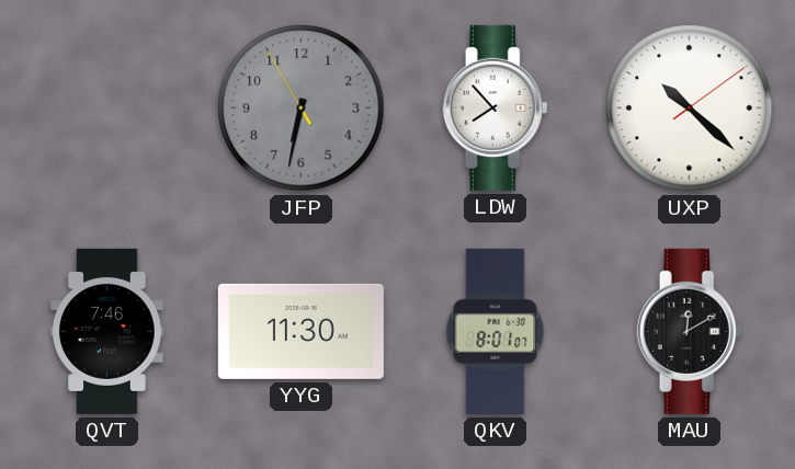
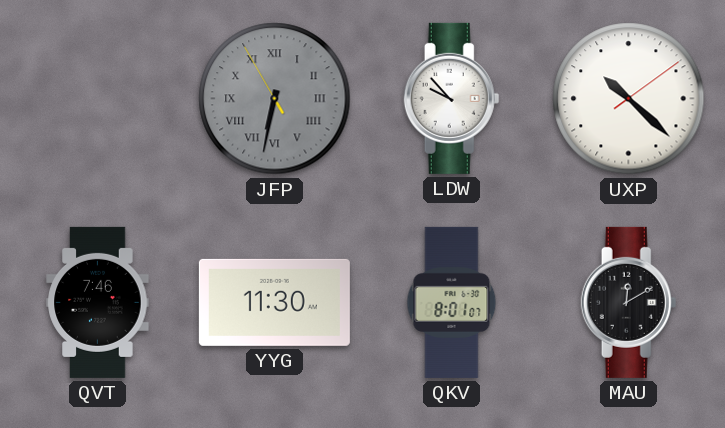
JFP numerals: Arabic -> Roman (275, 99)
LDW: 7:53 -> 9:53 (452, 98)
